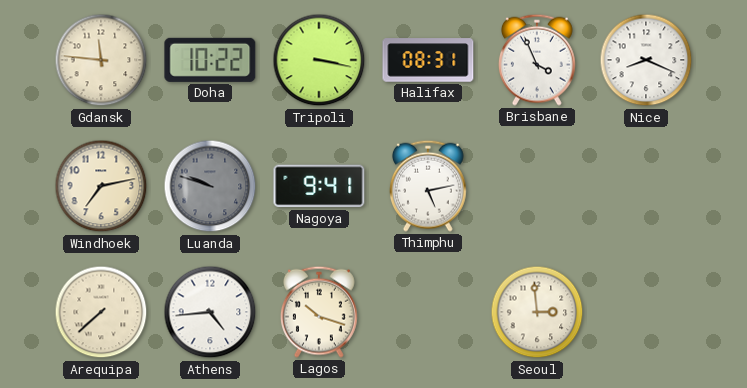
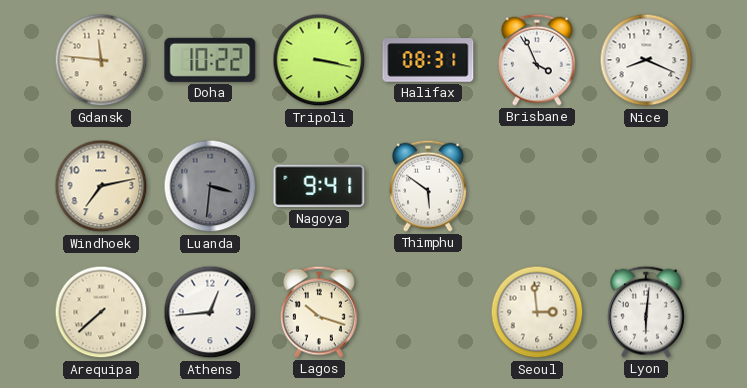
Luanda: 9:48 -> 3:31 (210, 186)
Thimphu: 5:13 -> 5:51 (428, 186)
Athens: 4:44 -> 12:44 (210, 312)
Lyon: none -> 6:01 (646, 312)
